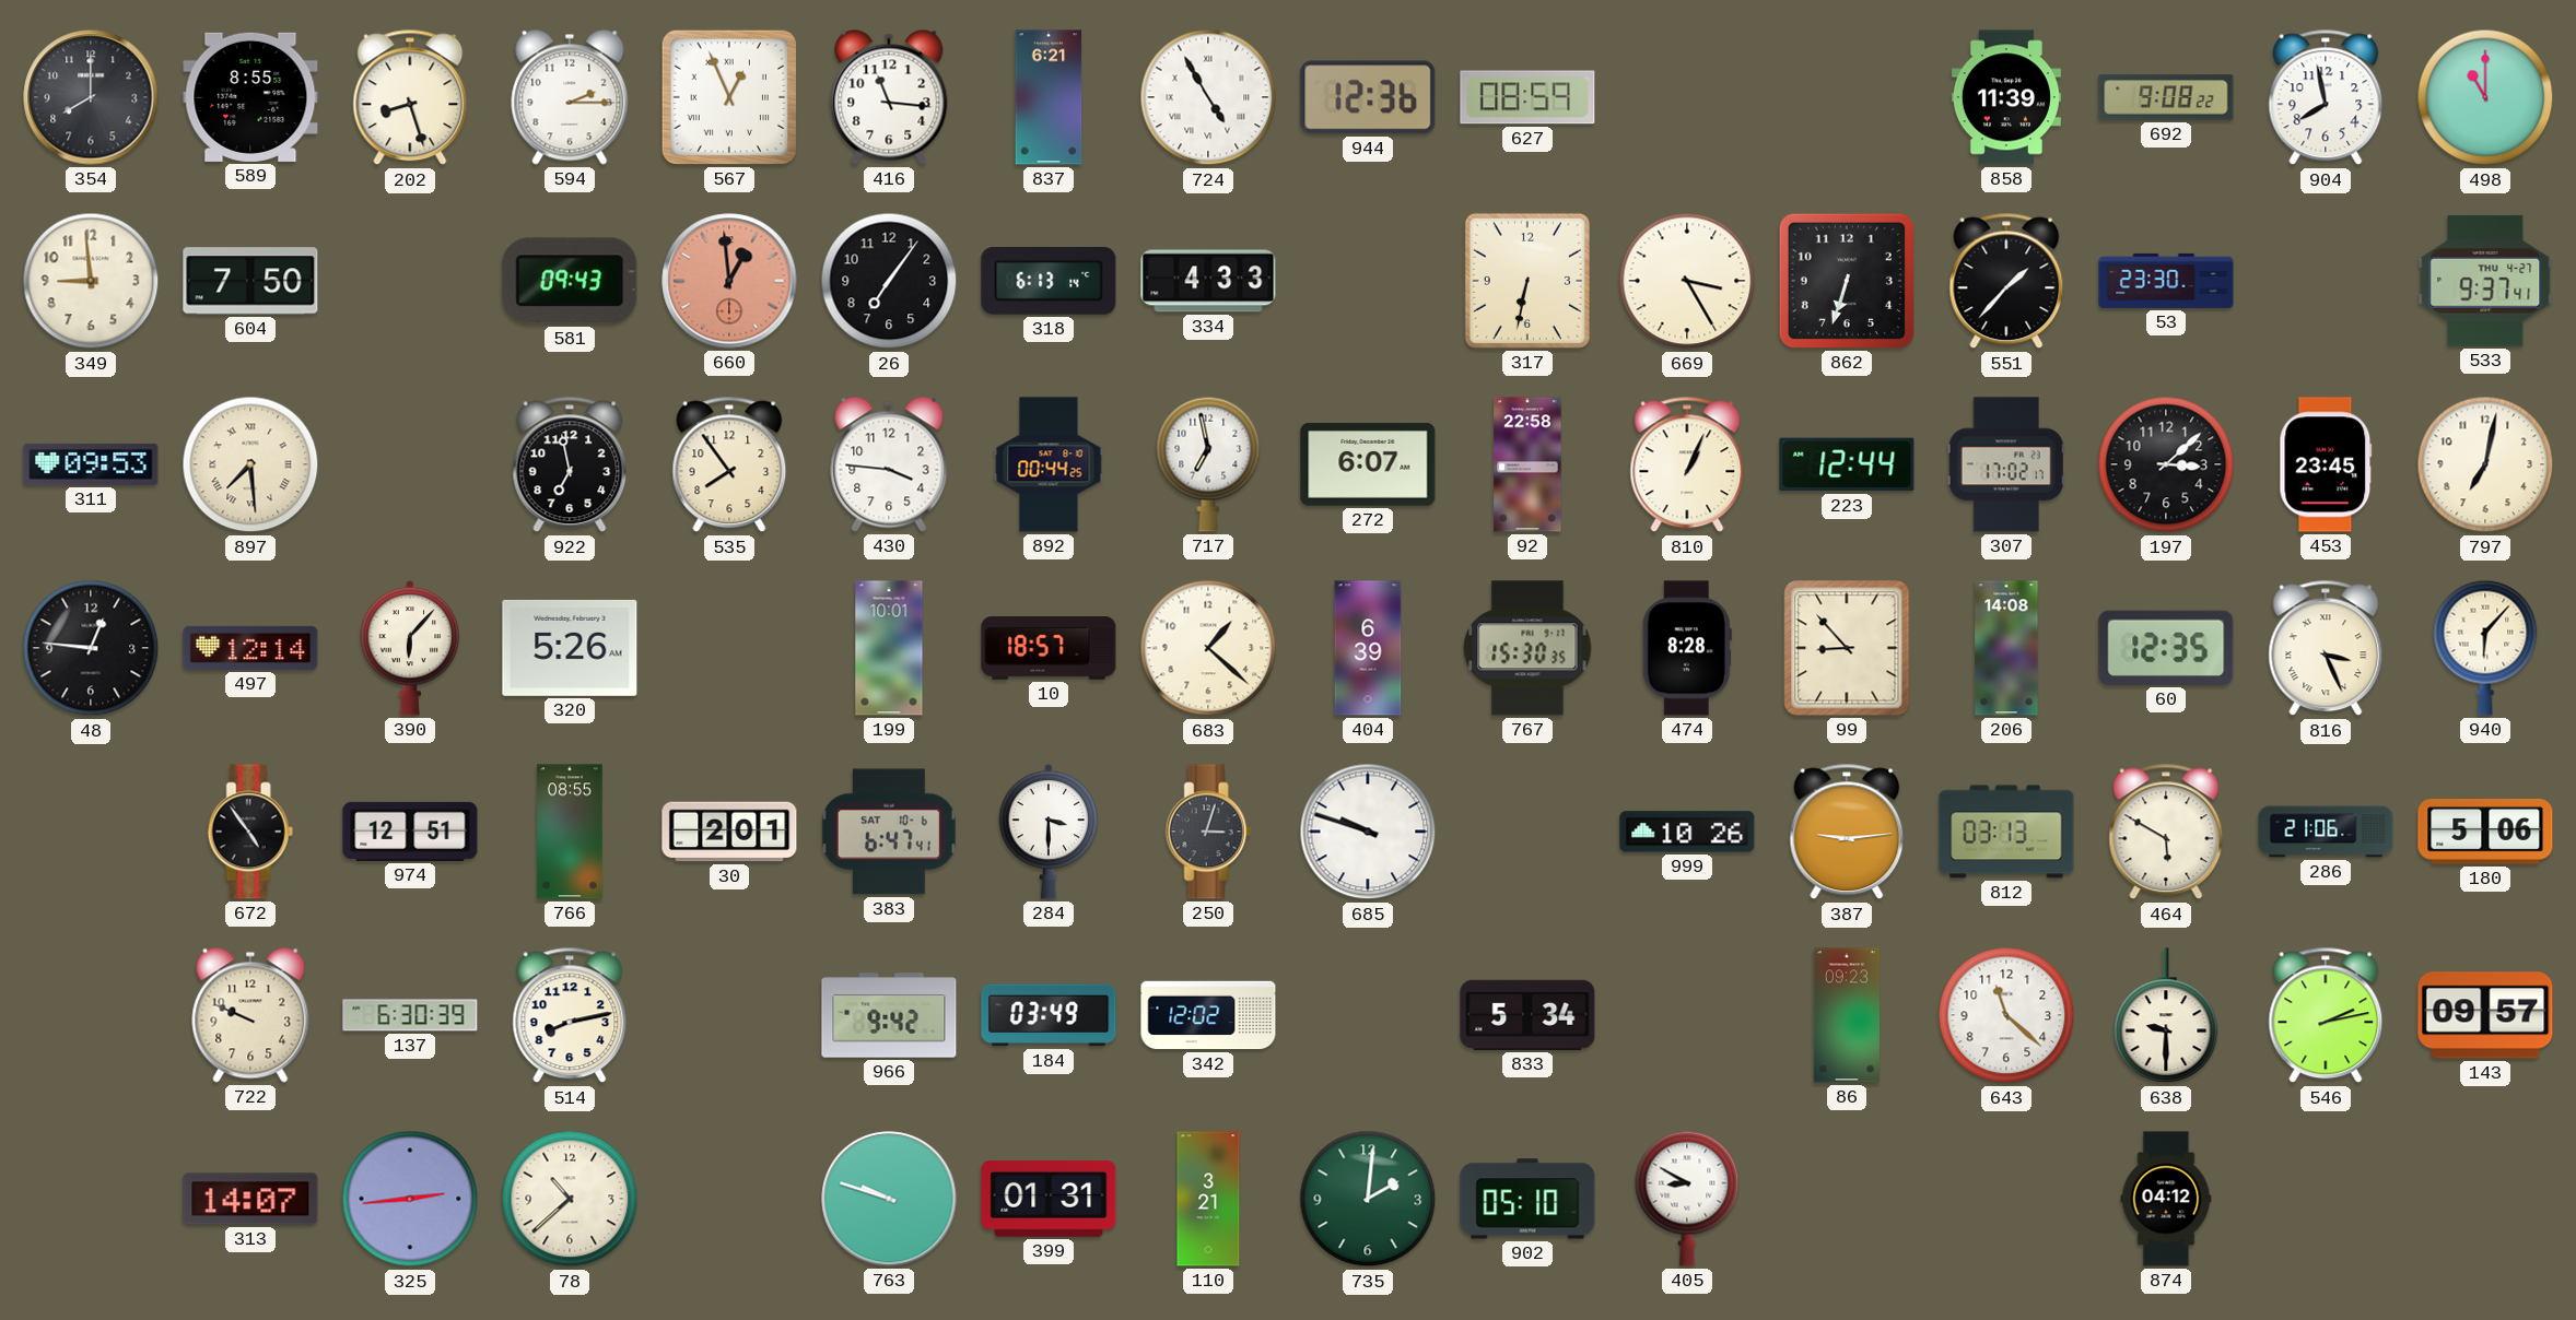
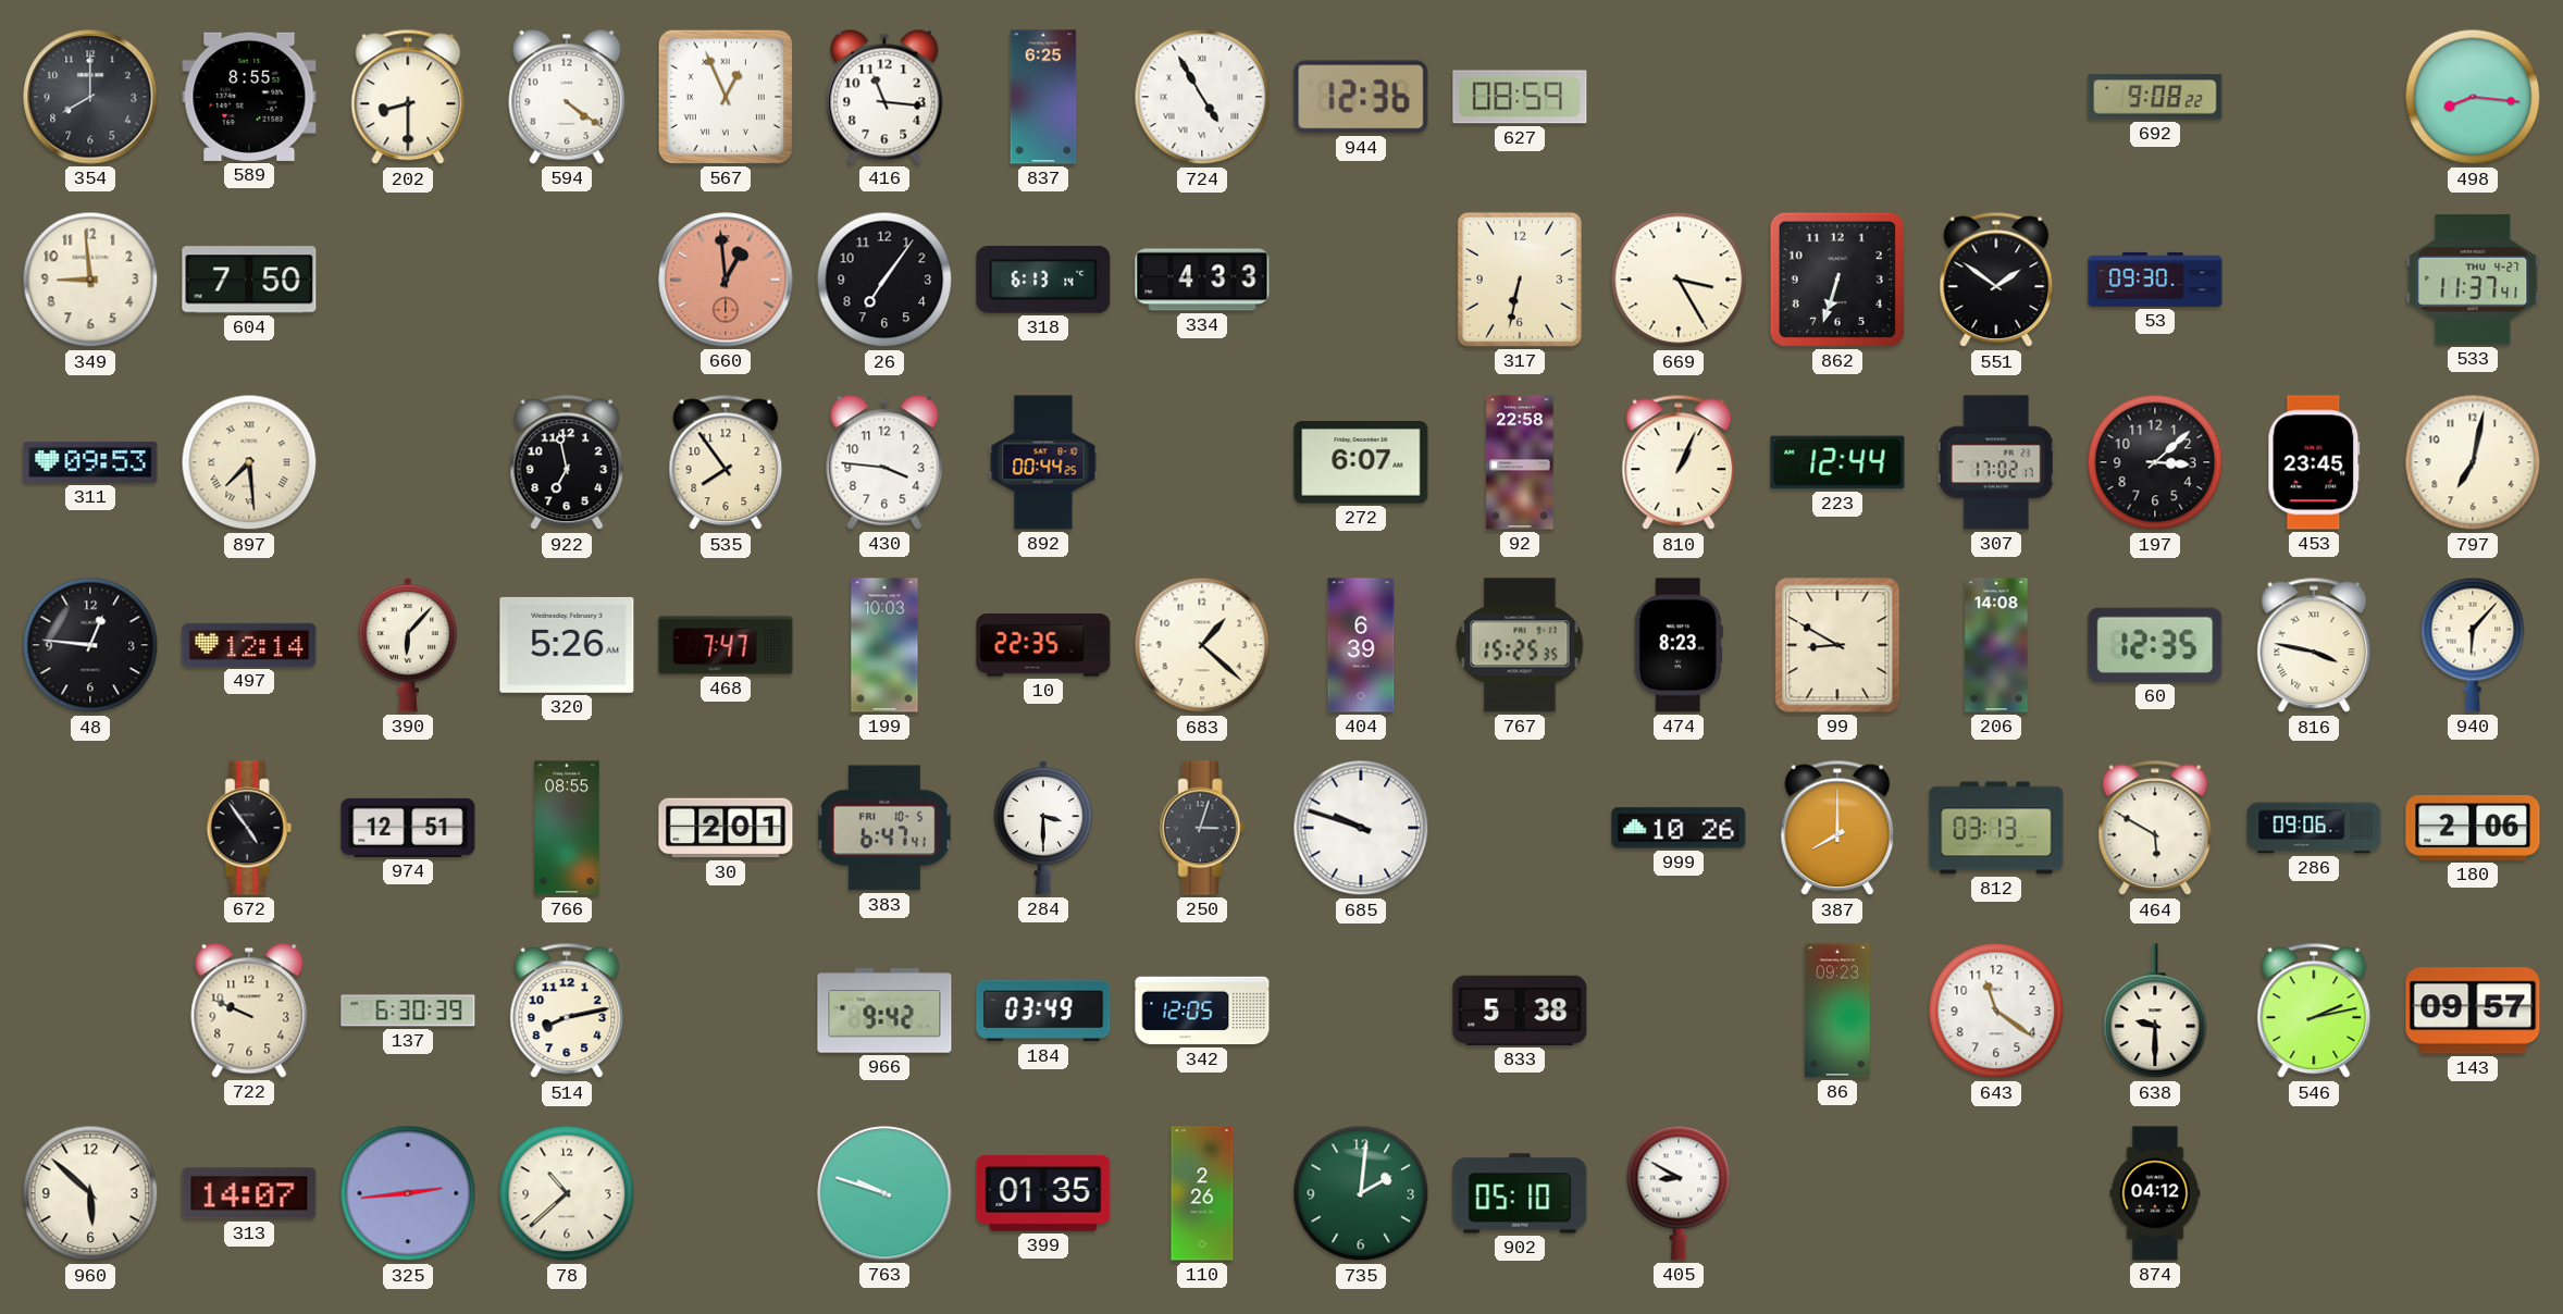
202: 8:27 -> 8:30 (408, 97)
594: 2:15 -> 4:21 (567, 97)
837: 6:21 -> 6:25 (1043, 97)
858: 11:39 -> none (2006, 97)
904: 7:58 -> none (2326, 97)
498: 11:00 -> 8:16 (2473, 97)
581: 09:43 -> none (570, 281)
551: 1:37 -> 1:51 (1996, 280)
53: 23:30 -> 09:30 (2155, 280)
533: 9:37 -> 11:37 (2473, 280)
717: 6:58 -> none (1208, 464)
468: none -> 7:47 (726, 645)
199: 10:01 -> 10:03 (884, 645)
10: 18:57 -> 22:35 (1043, 646)
767: 15:30 -> 15:25 (1520, 645)
474: 8:28 -> 8:23 (1679, 645)
99: 8:53 -> 8:50 (1837, 645)
816: 3:26 -> 3:47 (2314, 645)
383 date: SAT 10-6 -> FRI 10-5 (884, 828)
387: 9:14 -> 8:00 (1837, 828)
286: 21:06 -> 09:06 (2314, 828)
180: 5:06 -> 2:06 (2473, 829)
342: 12:02 -> 12:05 (1202, 1011)
833: 5:34 -> 5:38 (1520, 1011)
643: 11:22 -> 11:21 (1996, 1011)
960: none -> 5:52 (90, 1193)
399: 01:31 -> 01:35 (1043, 1193)
110: 3:21 -> 2:26 (1202, 1193)
